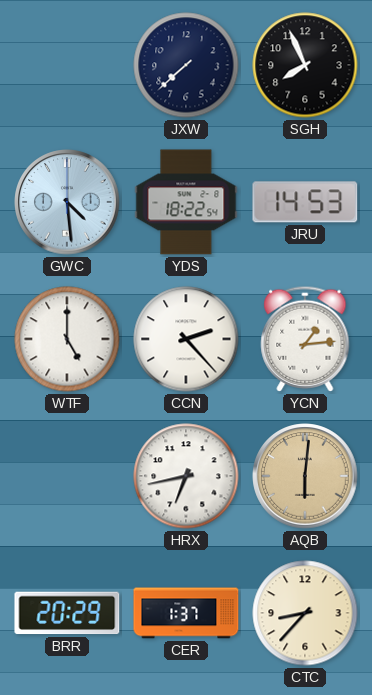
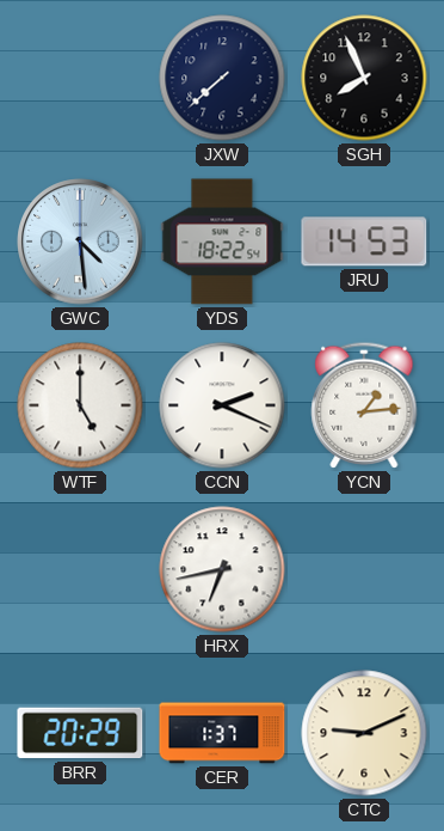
CCN: 2:23 -> 2:19 (222, 405)
AQB: 6:01 -> none (305, 476)
CTC: 8:37 -> 9:11 (364, 733)
